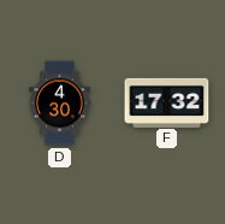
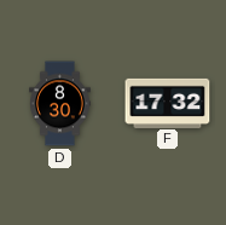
D: 4:30 -> 8:30 (60, 104)
